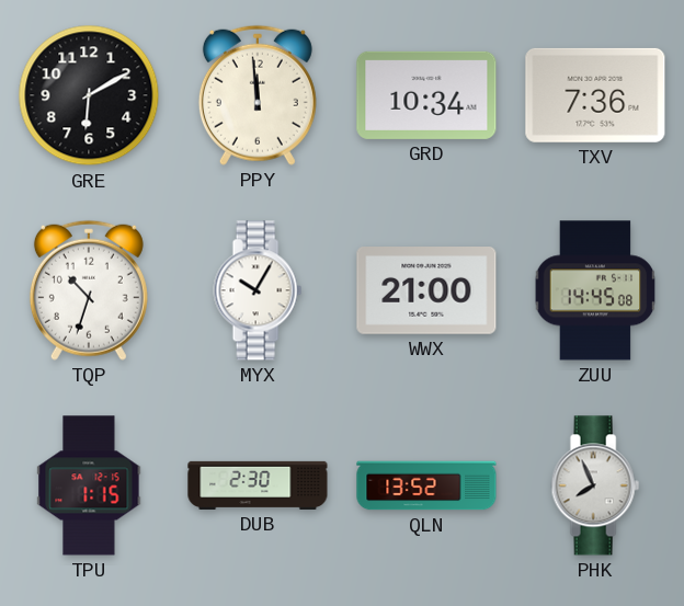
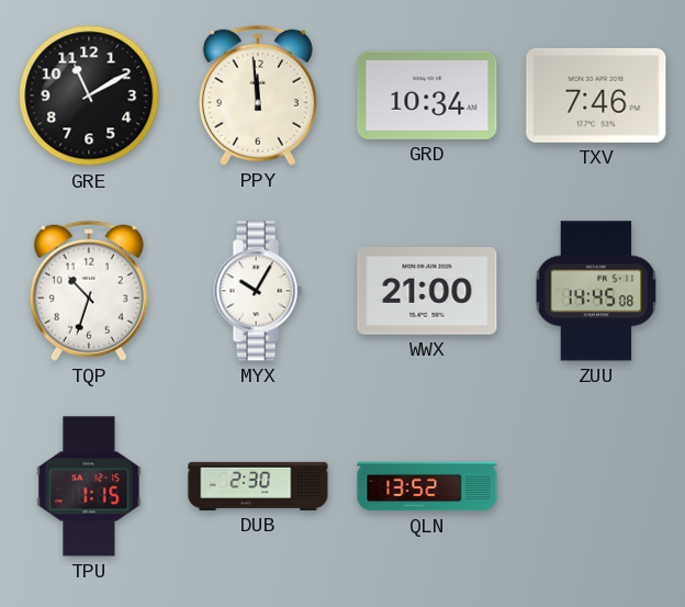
GRE: 6:10 -> 11:10 (89, 95)
TXV: 7:36 -> 7:46 (596, 95)
PHK: 7:56 -> none (595, 485)
